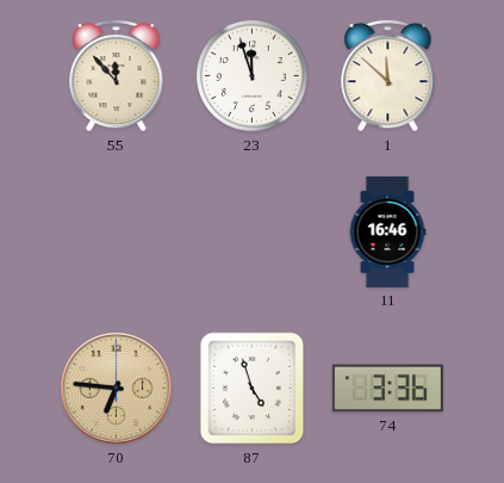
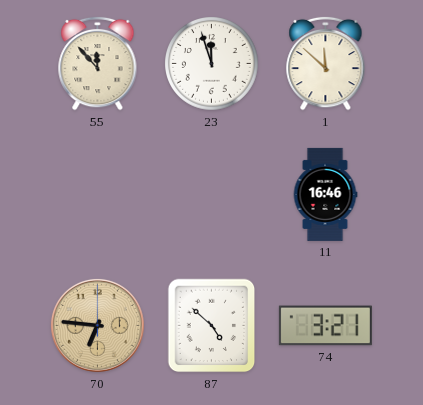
87: 4:57 -> 4:52 (212, 326)
74: 3:36 -> 3:21 (325, 326)
